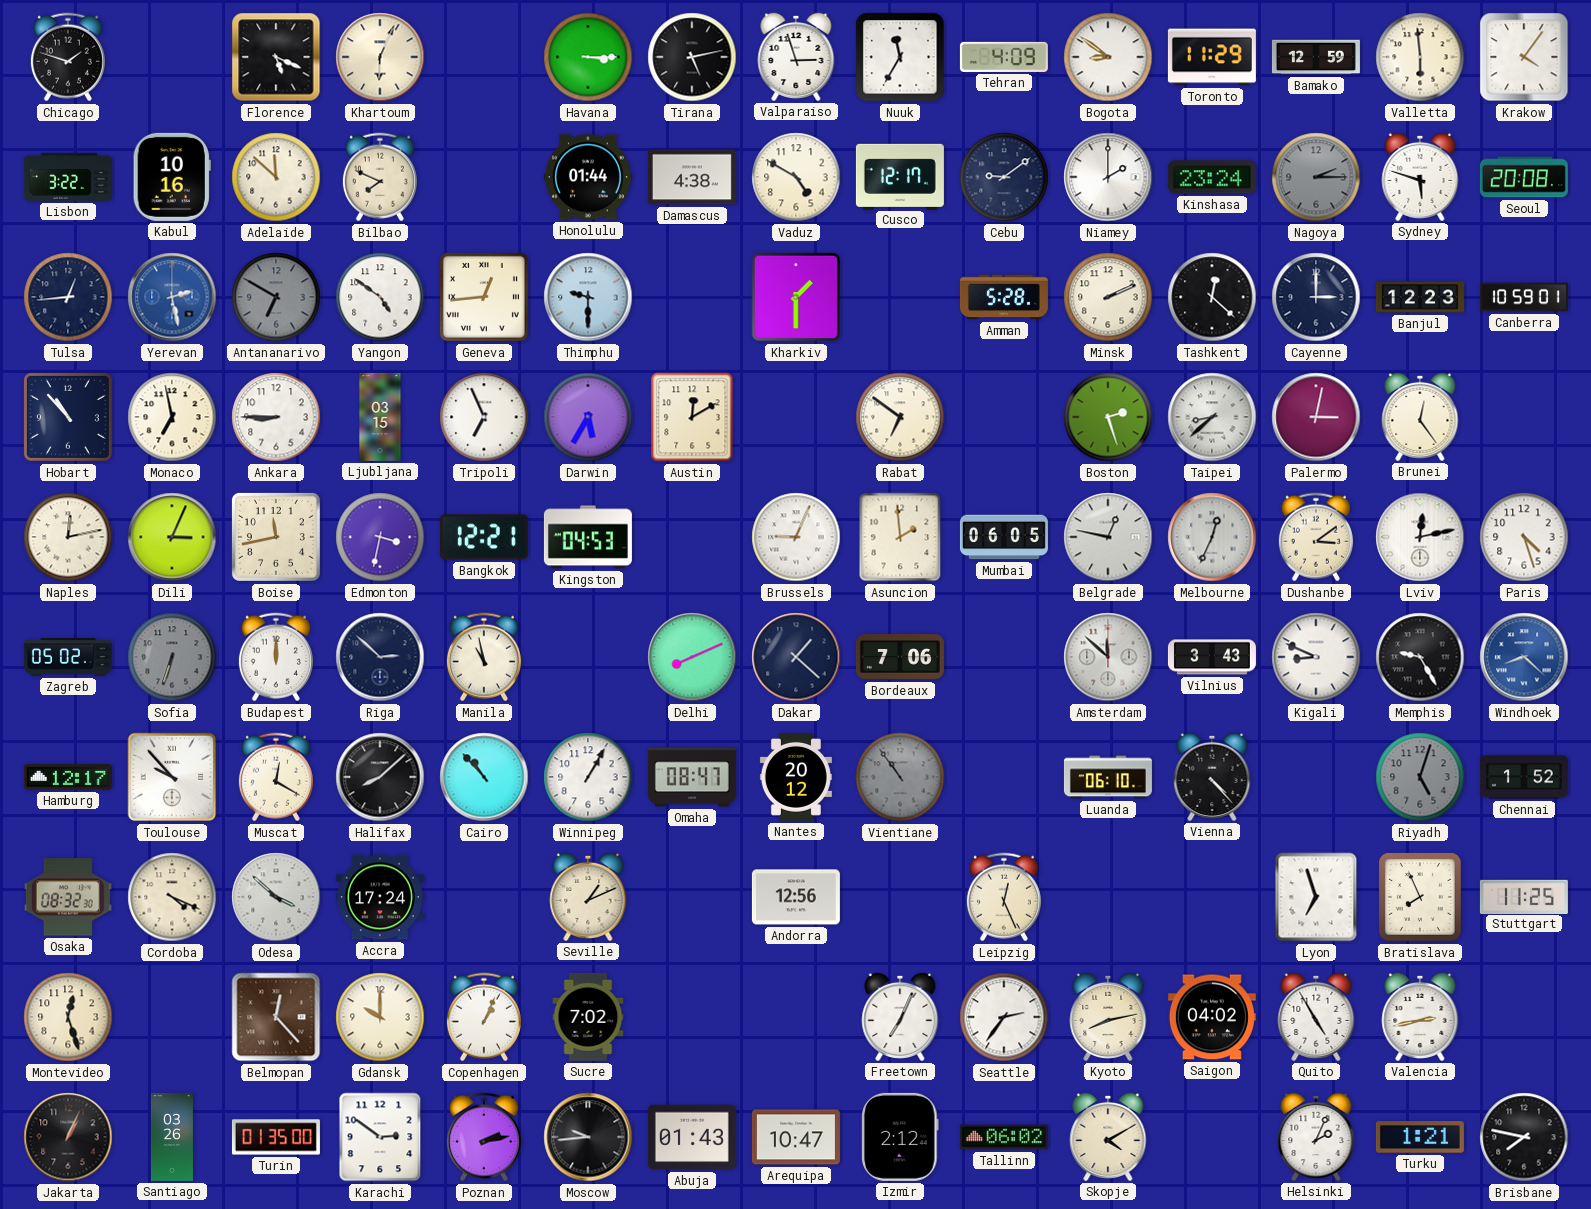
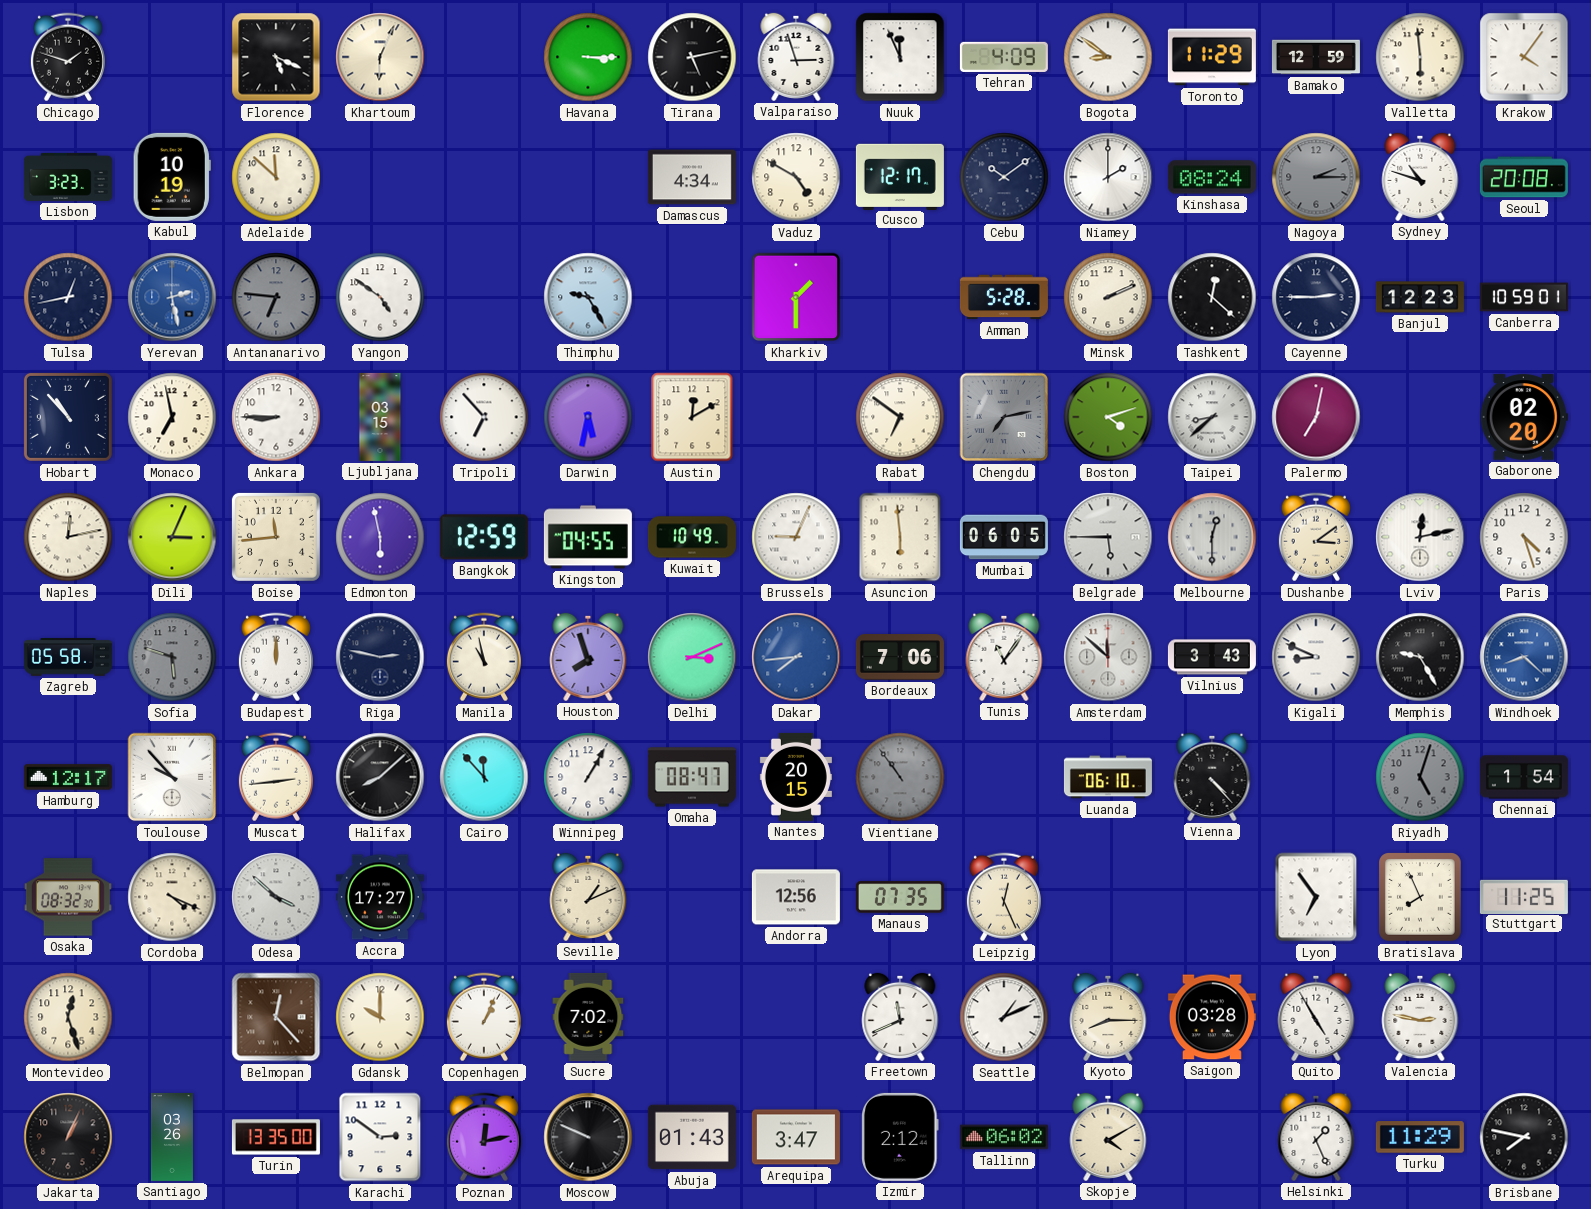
Nuuk: 11:35 -> 11:56 (900, 57)
Lisbon: 3:22 -> 3:23 (68, 177)
Kabul: 10:16 -> 10:19 (172, 177)
Bilbao: 7:49 -> none (380, 177)
Honolulu: 01:44 -> none (588, 177)
Damascus: 4:38 -> 4:34 (692, 177)
Cebu: 9:09 -> 10:09 (1004, 177)
Kinshasa: 23:24 -> 08:24 (1212, 177)
Sydney: 5:48 -> 10:48 (1420, 177)
Tulsa: 12:44 -> 12:43 (68, 297)
Antananarivo: 6:50 -> 6:46 (276, 297)
Geneva: 12:44 -> none (484, 297)
Thimphu: 9:30 -> 9:25 (588, 297)
Cayenne: 3:00 -> 2:45 (1316, 297)
Tripoli: 6:56 -> 6:53 (484, 417)
Darwin: 5:35 -> 5:32 (588, 417)
Chengdu: none -> 7:13 (1004, 417)
Boston: 2:27 -> 4:12 (1108, 417)
Palermo: 3:02 -> 7:02 (1316, 417)
Brunei: 12:24 -> none (1420, 417)
Gaborone: none -> 02:20 (1524, 417)
Boise: 11:43 -> 11:44 (276, 537)
Edmonton: 3:32 -> 5:58 (380, 537)
Bangkok: 12:21 -> 12:59 (484, 537)
Kingston: 04:53 -> 04:55 (588, 537)
Kuwait: none -> 10:49 (692, 537)
Asuncion: 1:59 -> 5:59 (900, 537)
Belgrade: 12:47 -> 5:45 (1108, 537)
Melbourne: 12:34 -> 12:30 (1212, 537)
Zagreb: 05:02 -> 05:58 (68, 657)
Sofia: 6:33 -> 5:48 (172, 657)
Riga: 2:52 -> 2:47 (380, 657)
Houston: none -> 7:57 (588, 657)
Delhi: 8:11 -> 3:11 (692, 657)
Dakar: 1:22 -> 7:44 (796, 657)
Dakar dial: navy -> blue (796, 657)
Tunis: none -> 11:06 (1004, 657)
Muscat: 12:20 -> 2:44 (276, 777)
Cairo: 10:53 -> 11:53 (484, 777)
Nantes: 20:12 -> 20:15 (796, 777)
Chennai: 1:52 -> 1:54 (1524, 777)
Accra: 17:24 -> 17:27 (380, 897)
Manaus: none -> 07:35 (900, 897)
Lyon: 6:57 -> 6:54 (1316, 897)
Freetown: 7:04 -> 11:41 (900, 1017)
Seattle: 2:36 -> 1:11 (1004, 1017)
Kyoto: 8:13 -> 8:15 (1108, 1017)
Saigon: 04:02 -> 03:28 (1212, 1017)
Valencia: 2:43 -> 2:47 (1420, 1017)
Turin: 01:35 -> 13:35 (276, 1137)
Poznan: 2:13 -> 12:13 (484, 1137)
Moscow: 9:44 -> 9:49 (588, 1137)
Arequipa: 10:47 -> 3:47 (796, 1137)
Helsinki: 2:04 -> 1:26 (1316, 1137)
Turku: 1:21 -> 11:29 (1420, 1137)
